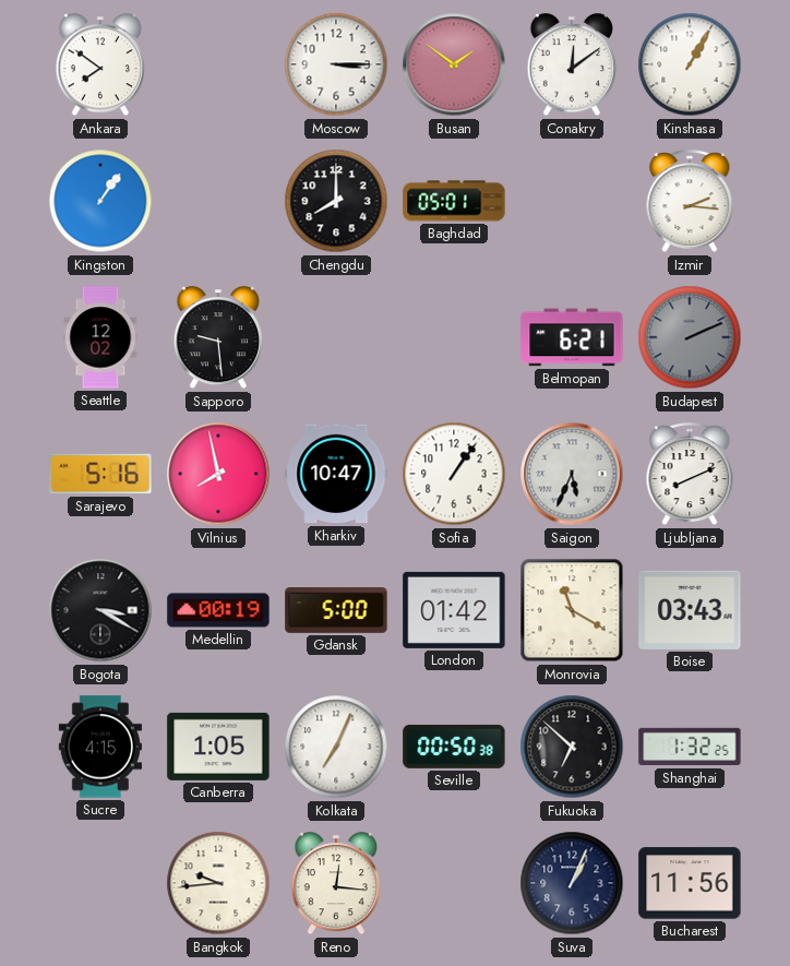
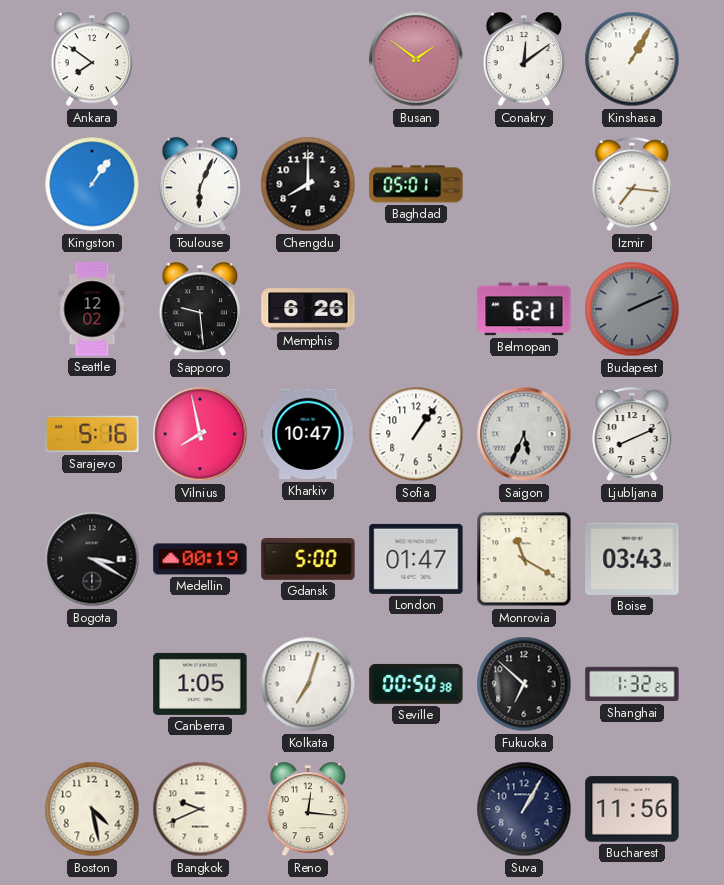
Moscow: 3:15 -> none (336, 64)
Toulouse: none -> 6:04 (199, 185)
Izmir: 2:16 -> 7:16 (632, 185)
Memphis: none -> 6:26 (308, 309)
London: 01:42 -> 01:47 (416, 559)
Sucre: 4:15 -> none (99, 747)
Kolkata: 7:04 -> 7:03 (308, 684)
Boston: none -> 4:28 (92, 809)
Bangkok: 9:44 -> 9:41 (200, 809)
Suva: 1:04 -> 1:05 (524, 809)
